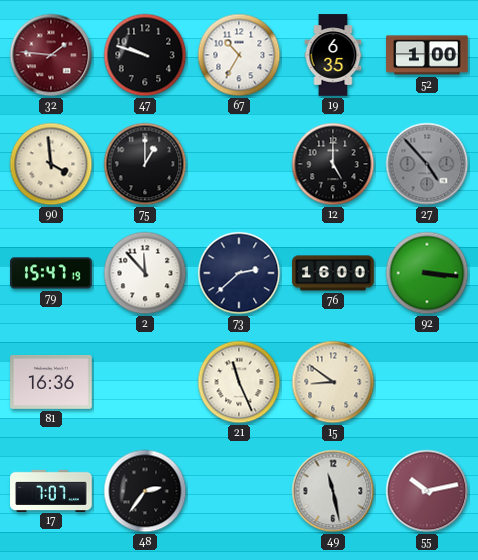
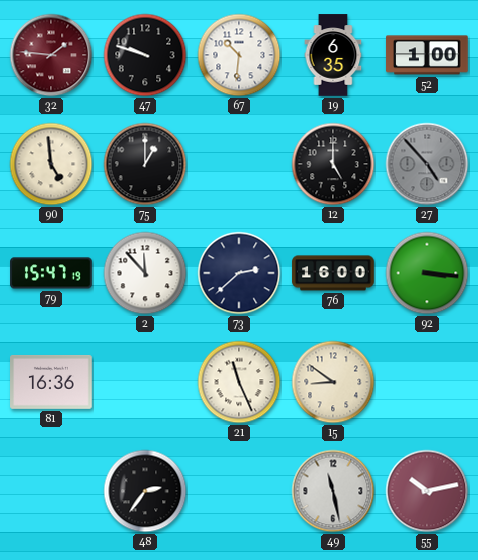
67: 10:35 -> 10:31 (239, 55)
90: 3:59 -> 4:59 (51, 164)
17: 7:07 -> none (51, 490)
